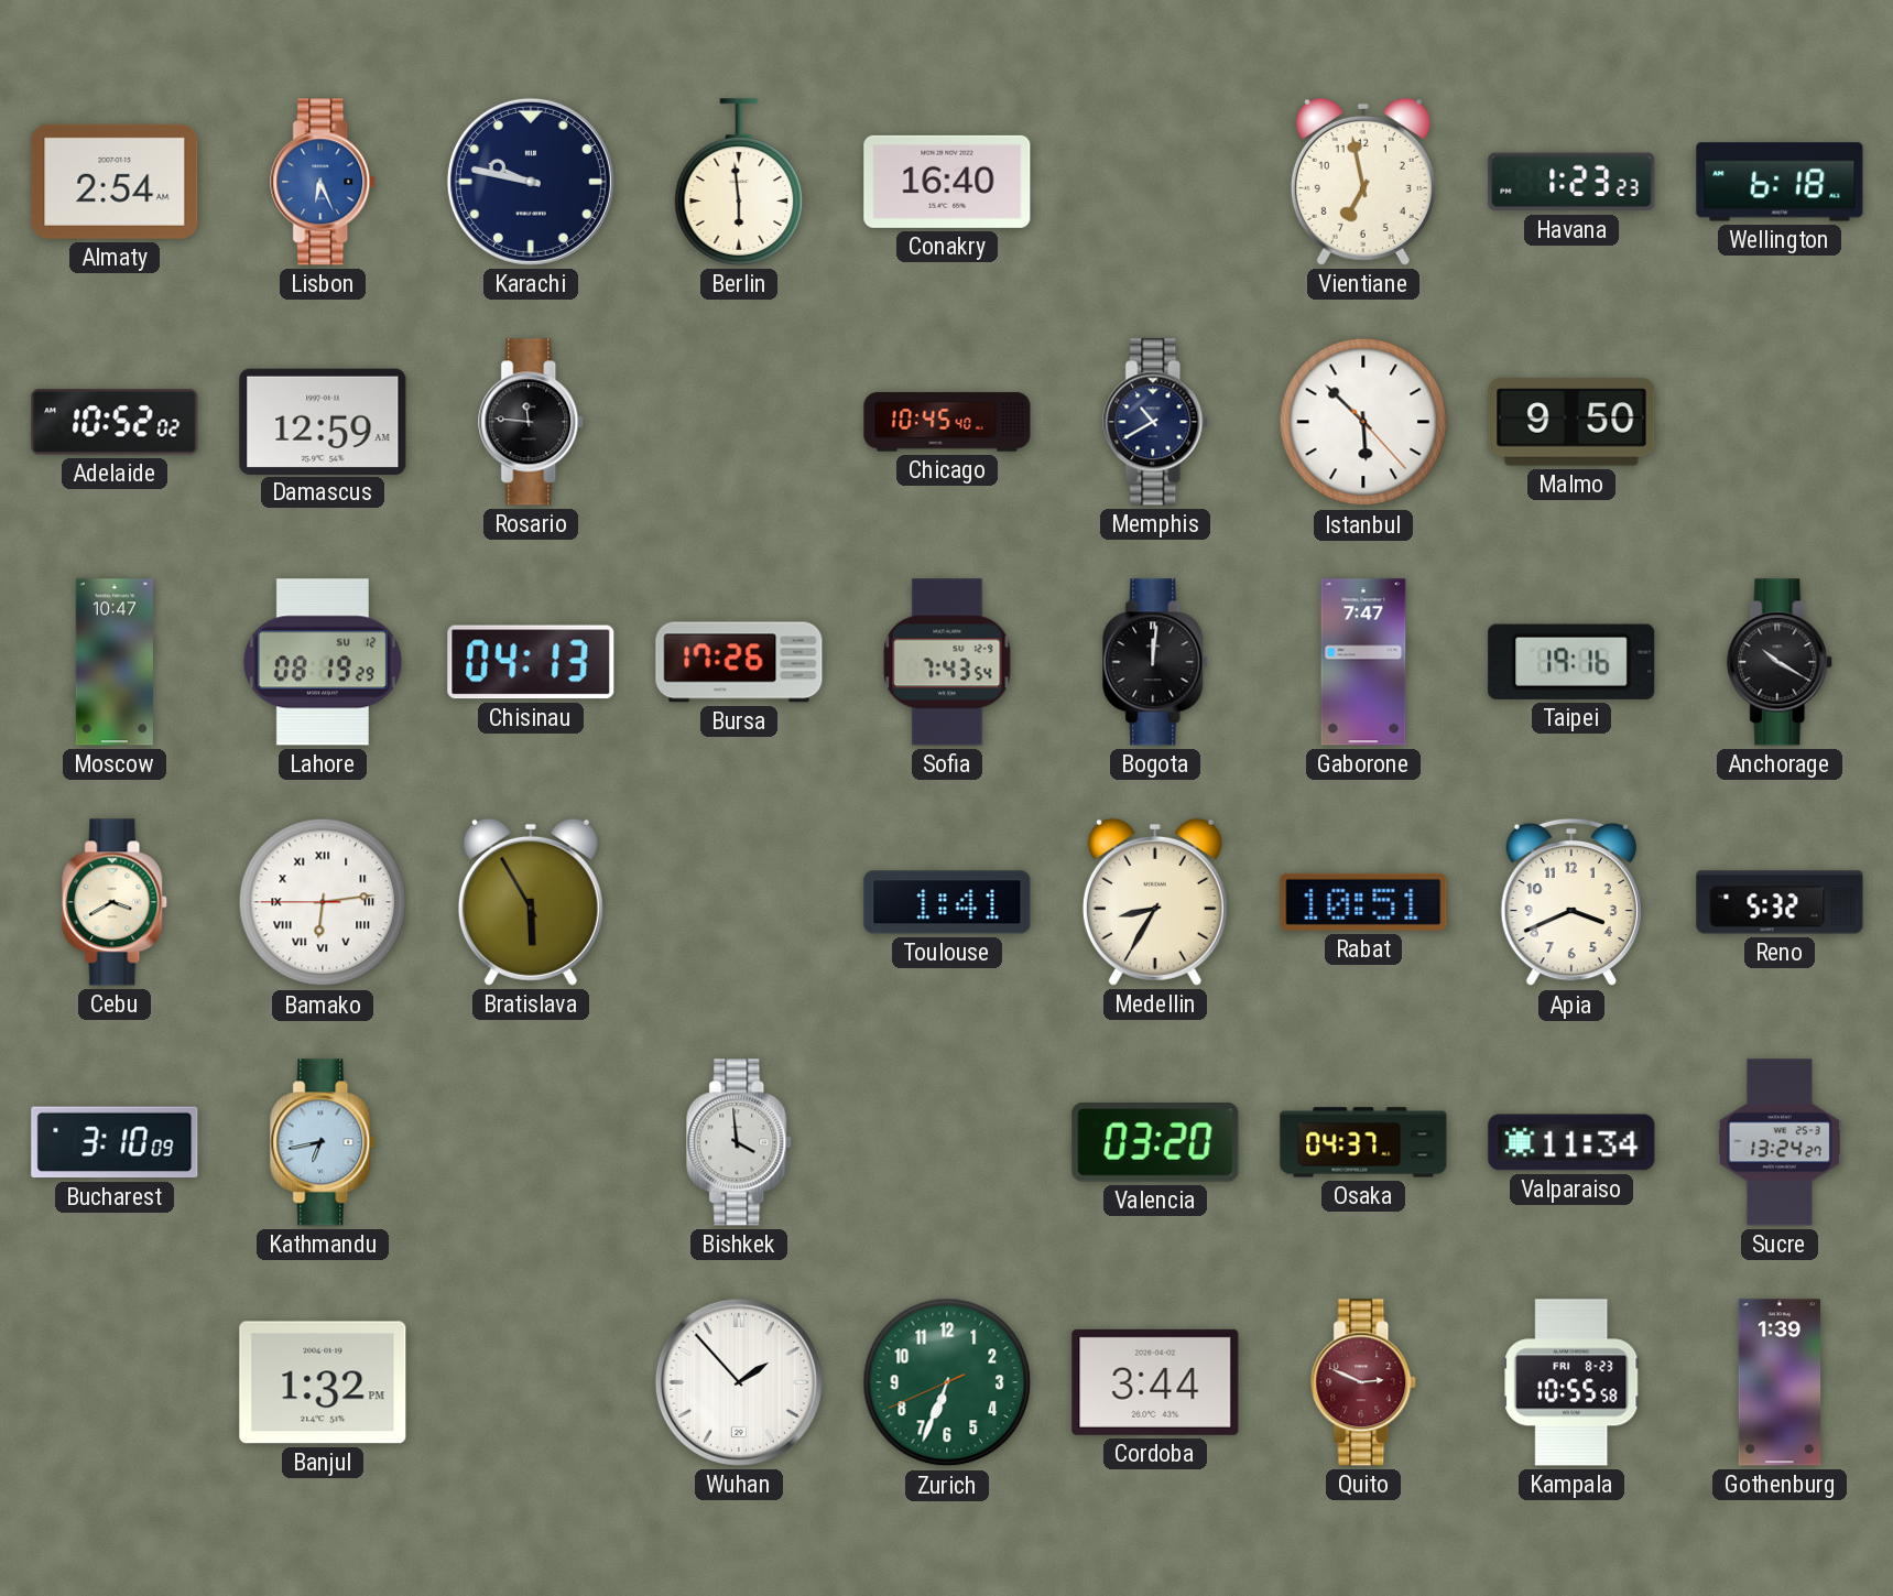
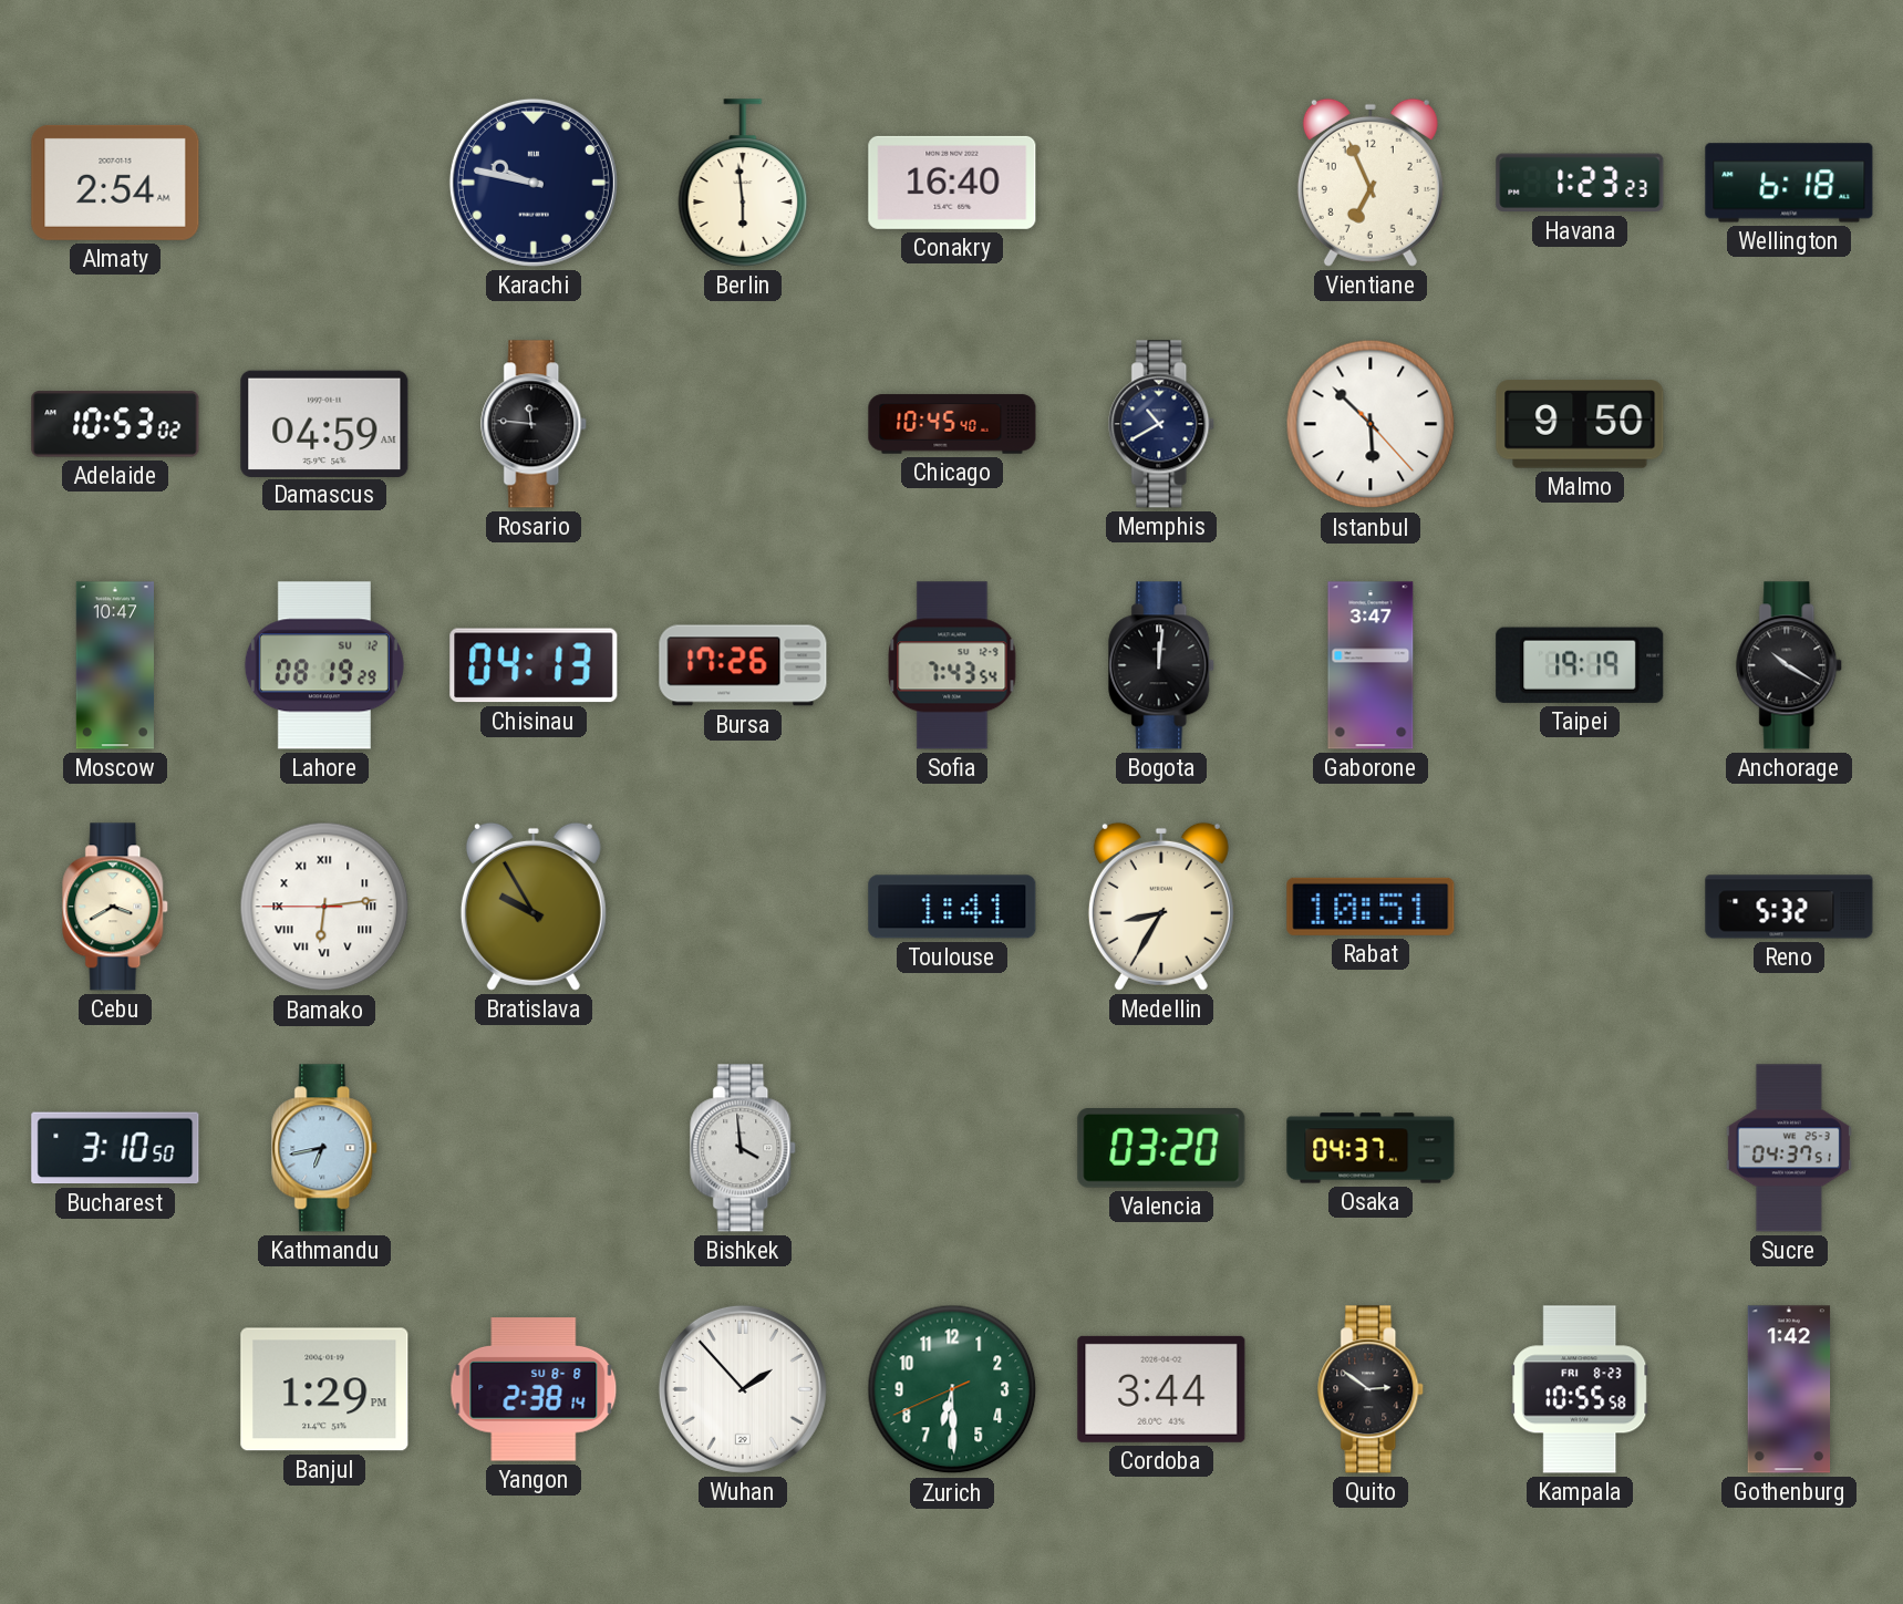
Lisbon: 6:26 -> none (324, 182)
Vientiane: 6:58 -> 6:56 (1371, 183)
Adelaide: 10:52 -> 10:53 (115, 424)
Damascus: 12:59 -> 04:59 (324, 423)
Gaborone: 7:47 -> 3:47 (1371, 665)
Taipei: 19:16 -> 19:19 (1580, 665)
Bratislava: 5:55 -> 9:55 (534, 907)
Apia: 3:41 -> none (1571, 902)
Bucharest: 3:10:09 -> 3:10:50 (115, 1148)
Valparaiso: 11:34 -> none (1571, 1142)
Sucre: 13:24 -> 04:37 (1789, 1148)
Banjul: 1:32 -> 1:29 (324, 1389)
Yangon: none -> 2:38 (534, 1389)
Zurich: 6:33 -> 6:29 (952, 1389)
Quito: 2:49 -> 2:51 (1372, 1389)
Quito dial: burgundy -> black (1372, 1389)
Gothenburg: 1:39 -> 1:42 (1789, 1389)
